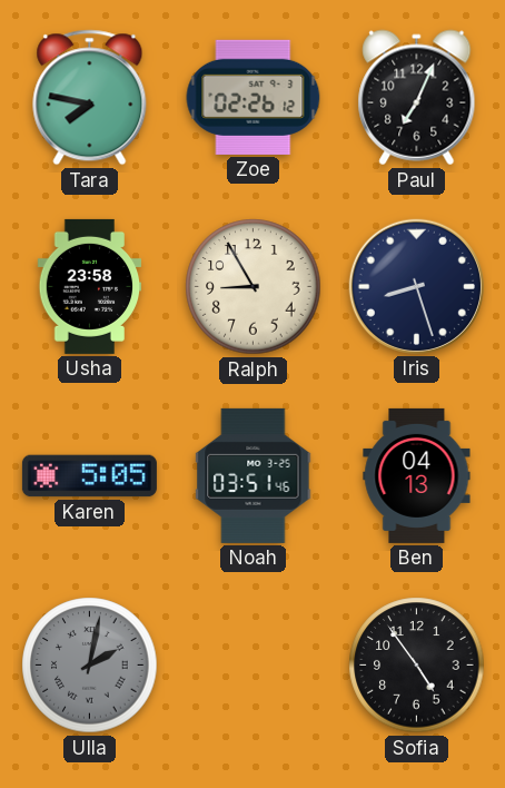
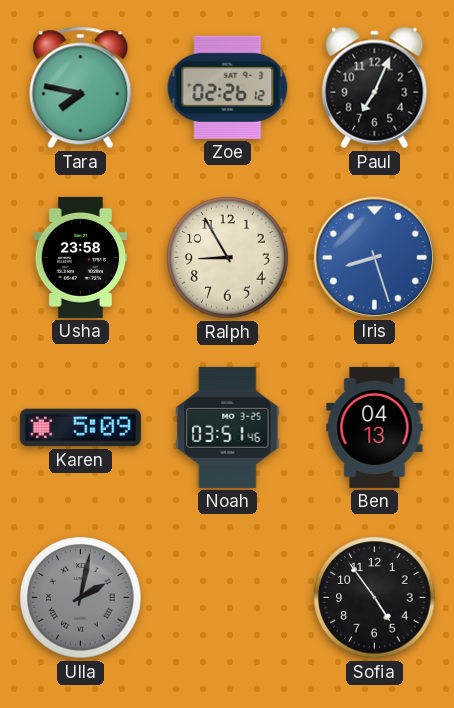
Iris dial: navy -> blue (374, 257)
Karen: 5:05 -> 5:09 (80, 428)
